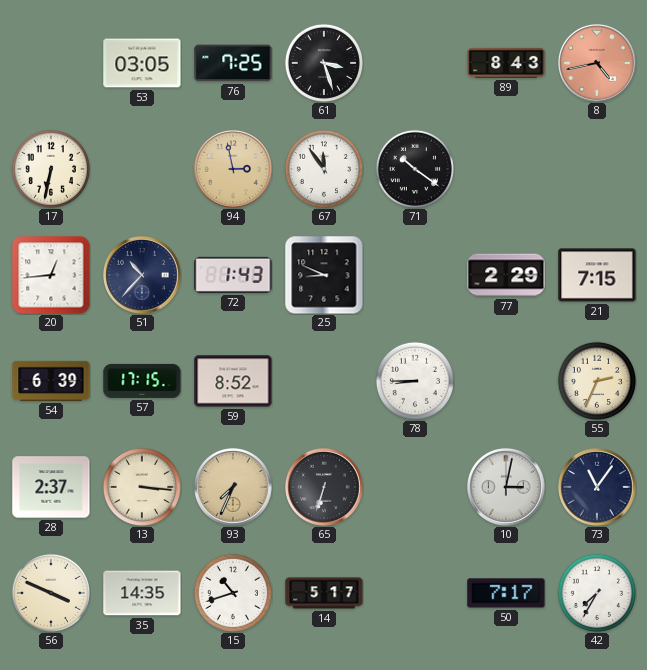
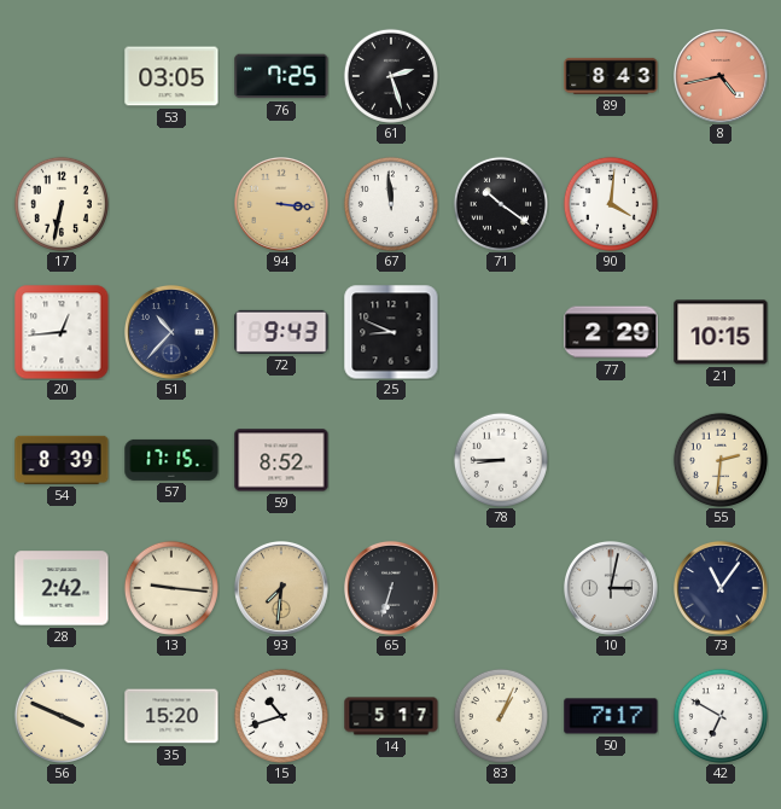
61: 3:27 -> 2:27 (391, 76)
94: 2:58 -> 3:16 (282, 205)
67: 11:54 -> 11:59 (391, 204)
90: none -> 4:01 (611, 204)
72: 1:43 -> 9:43 (281, 332)
21: 7:15 -> 10:15 (721, 332)
54: 6:39 -> 8:39 (62, 460)
55: 2:34 -> 2:31 (721, 460)
28: 2:37 -> 2:42 (62, 588)
13: 3:16 -> 9:16 (171, 588)
93: 7:34 -> 7:31 (282, 589)
35: 14:35 -> 15:20 (171, 716)
83: none -> 1:04 (501, 716)
42: 7:35 -> 6:50 (721, 716)
